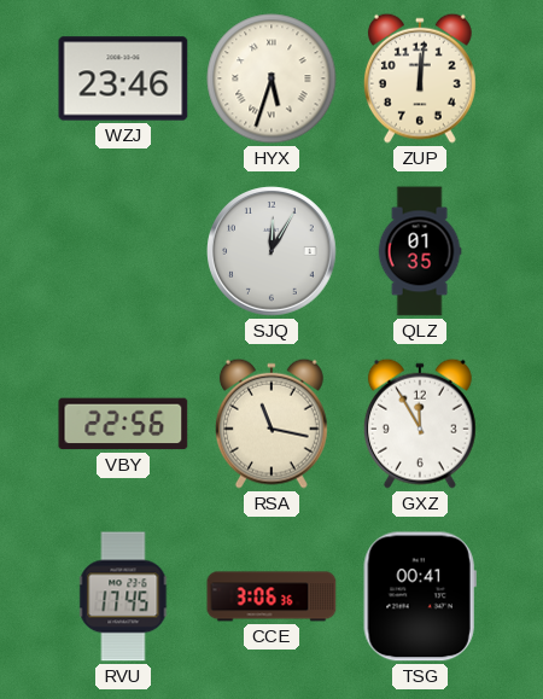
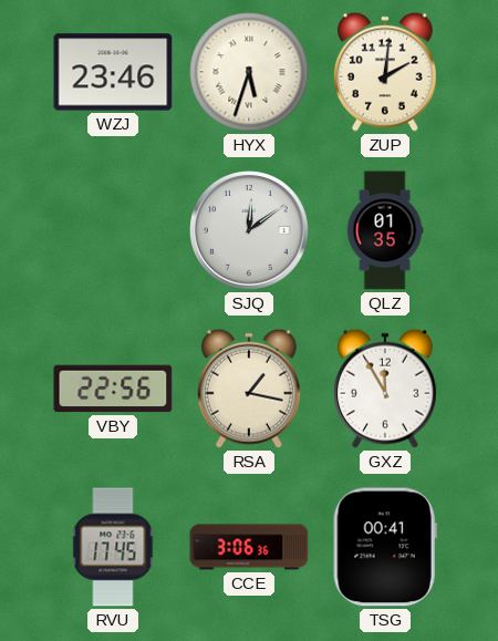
ZUP: 12:01 -> 2:01 (385, 72)
SJQ: 12:05 -> 12:09 (250, 231)
RSA: 11:17 -> 1:17 (249, 389)
